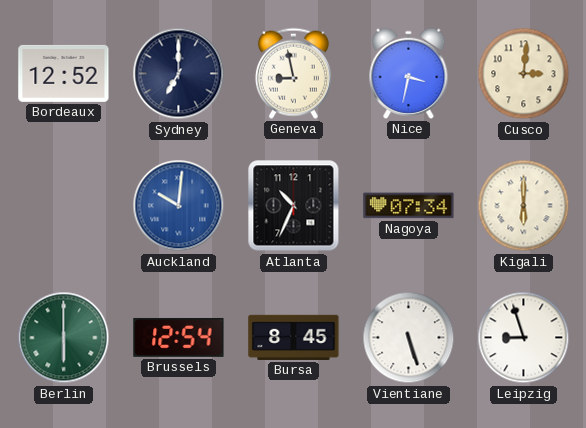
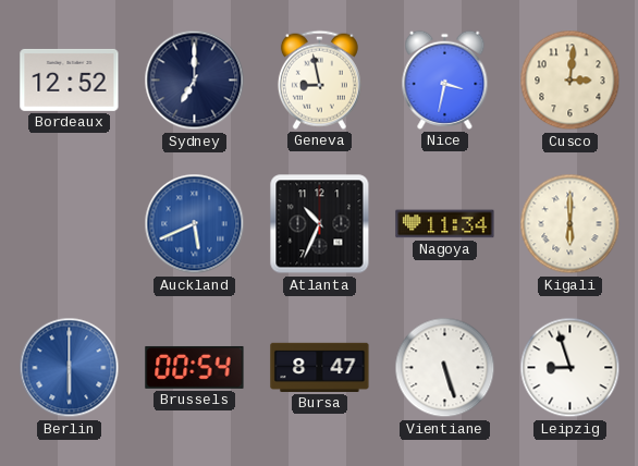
Auckland: 10:01 -> 5:41 (195, 224)
Nagoya: 07:34 -> 11:34 (445, 224)
Berlin dial: green -> blue (70, 368)
Brussels: 12:54 -> 00:54 (195, 368)
Bursa: 8:45 -> 8:47 (320, 367)
